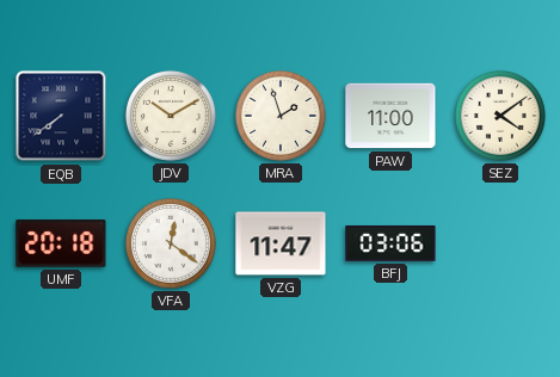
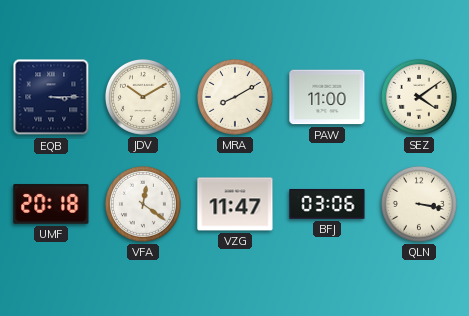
EQB: 7:39 -> 3:15 (51, 97)
MRA: 1:57 -> 8:10 (235, 97)
QLN: none -> 3:17 (419, 204)
